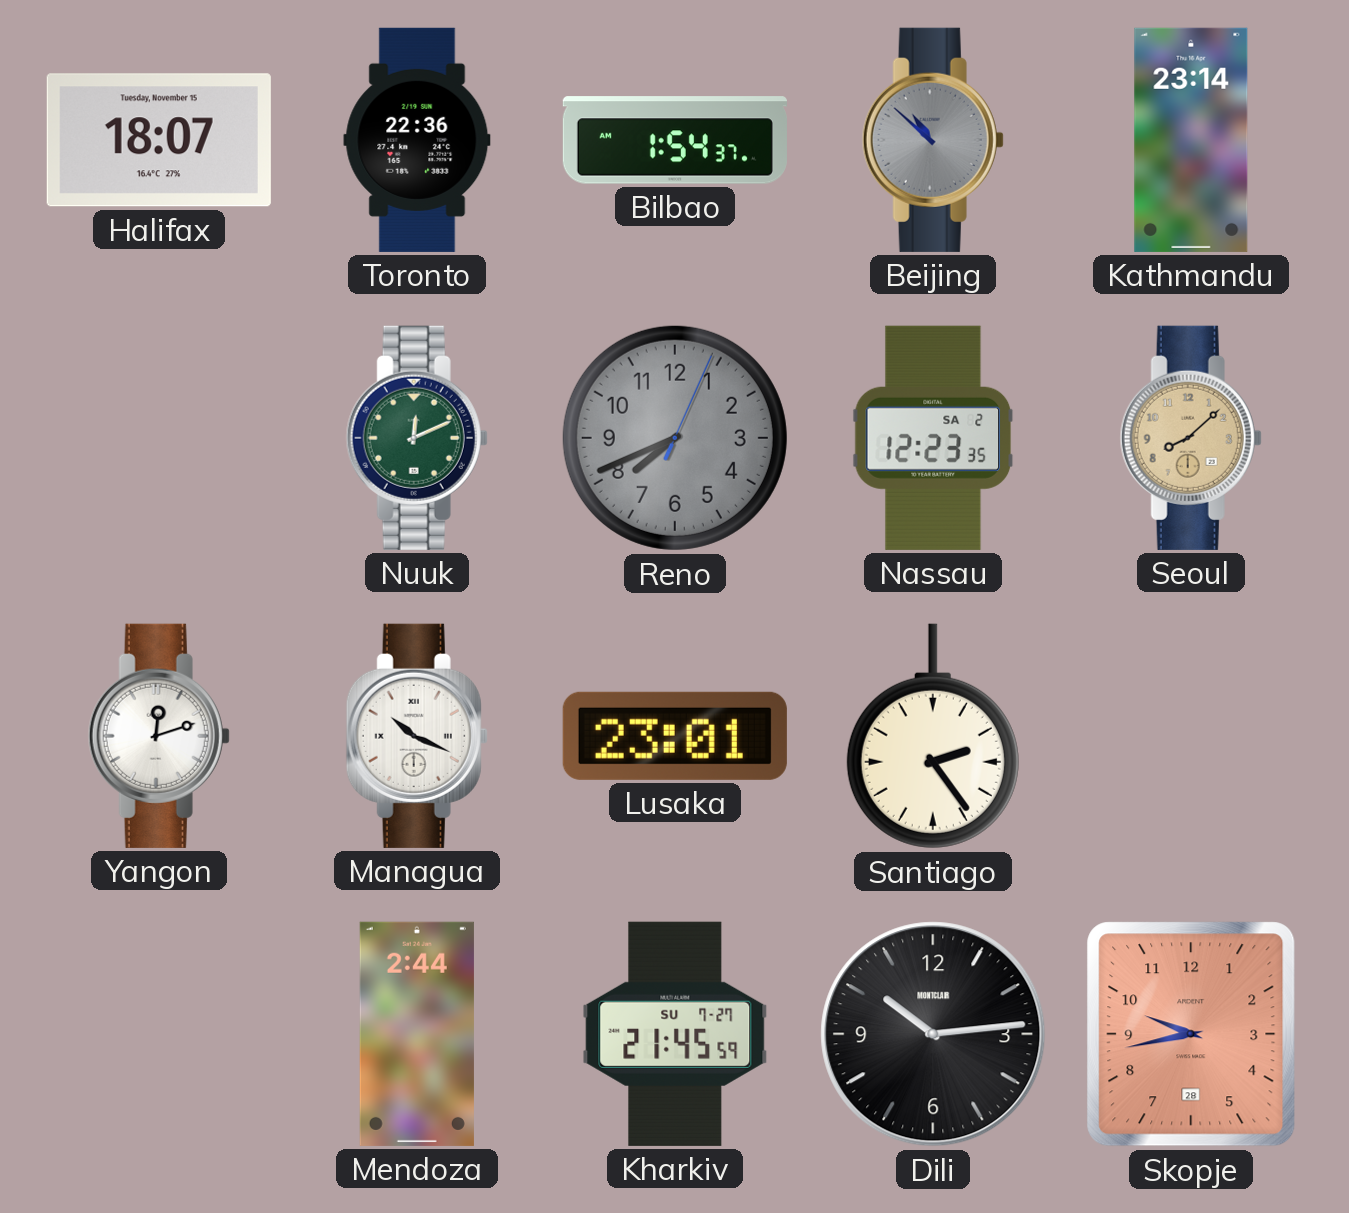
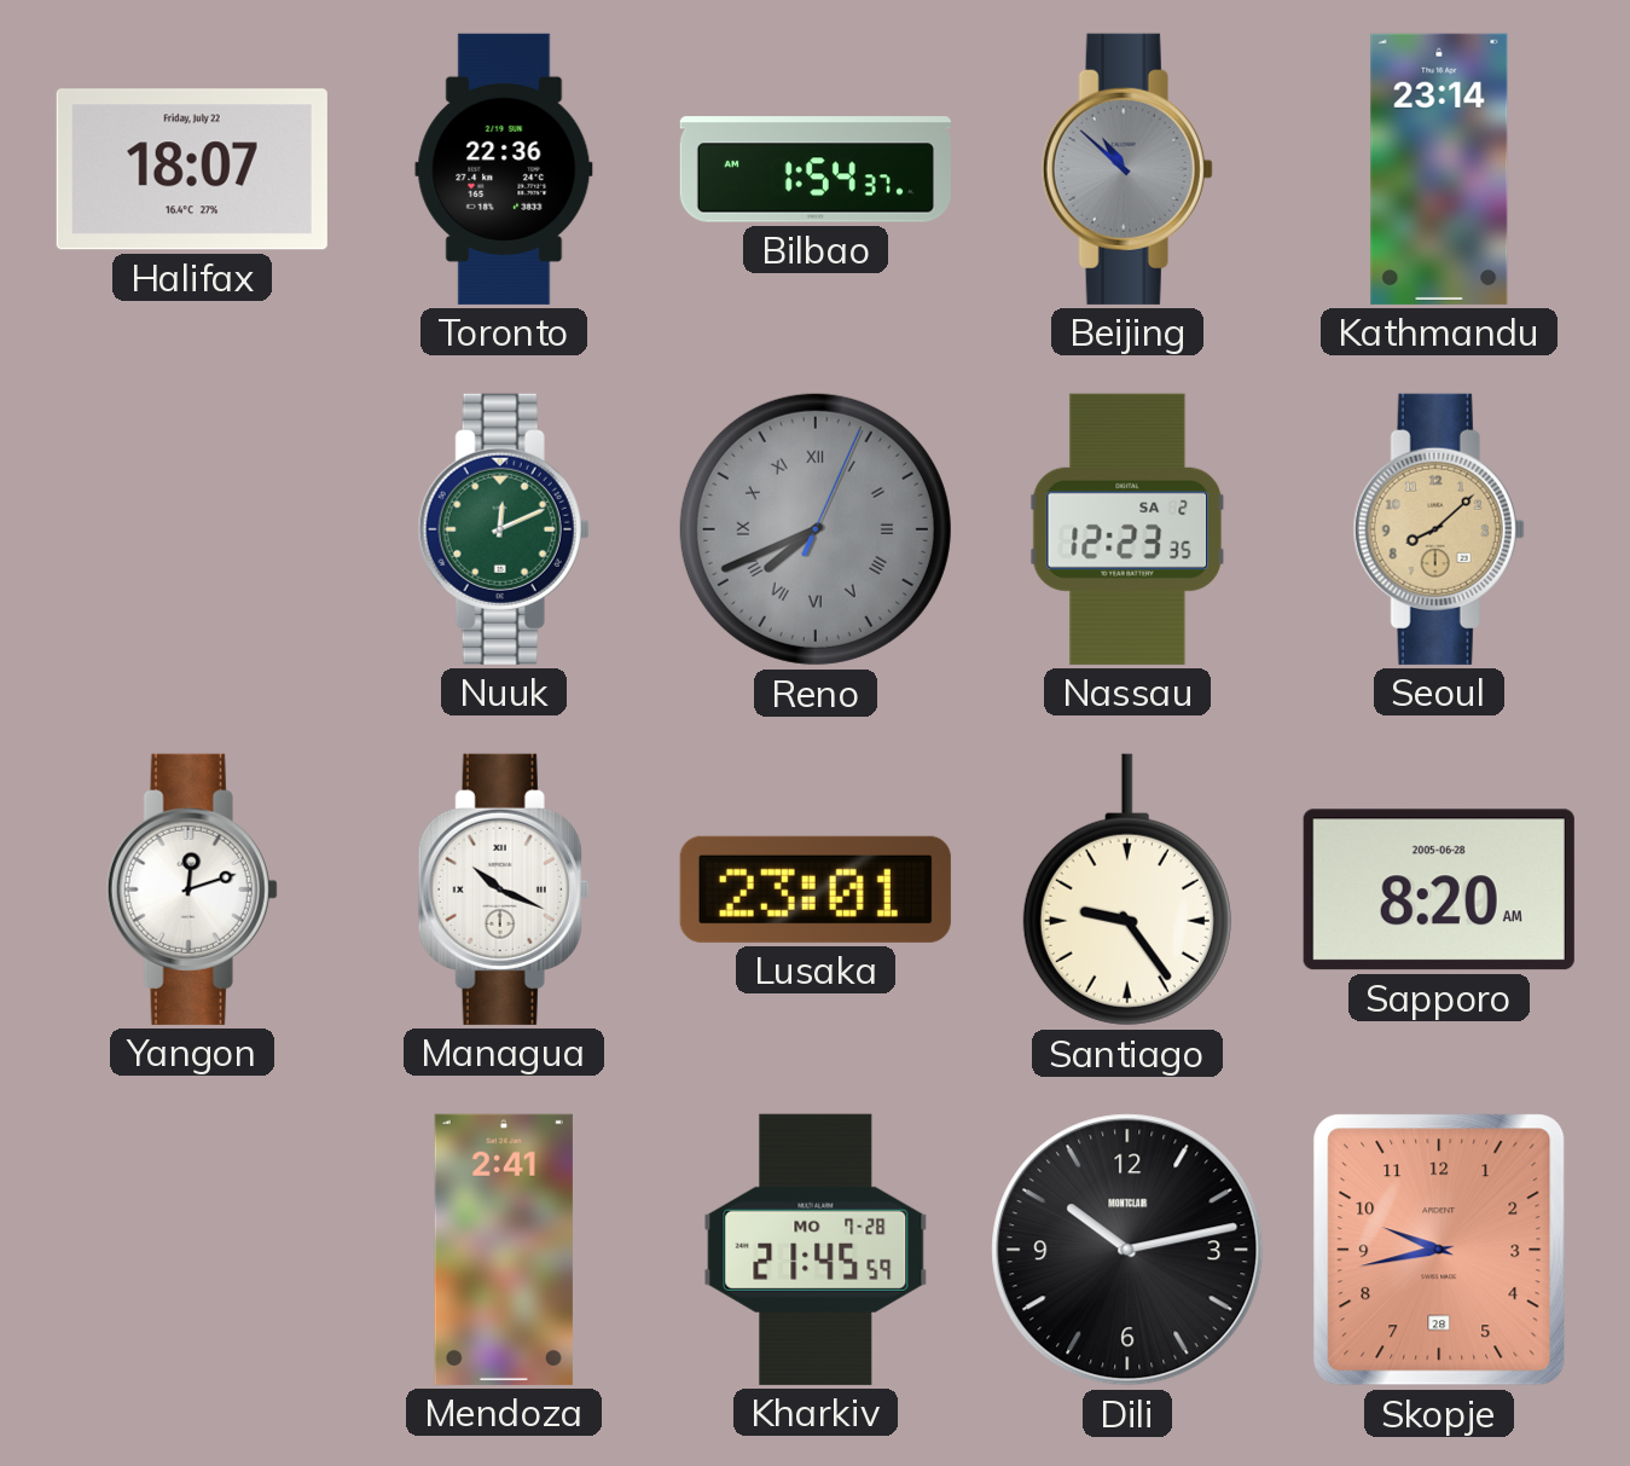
Halifax date: Tuesday, November 15 -> Friday, July 22 (192, 169)
Reno numerals: Arabic -> Roman (816, 529)
Santiago: 2:24 -> 9:24 (1127, 890)
Sapporo: none -> 8:20 (1439, 890)
Mendoza: 2:44 -> 2:41 (504, 1250)
Kharkiv date: SU 7-27 -> MO 7-28 (816, 1250)
Dili: 10:14 -> 10:13 (1127, 1250)
